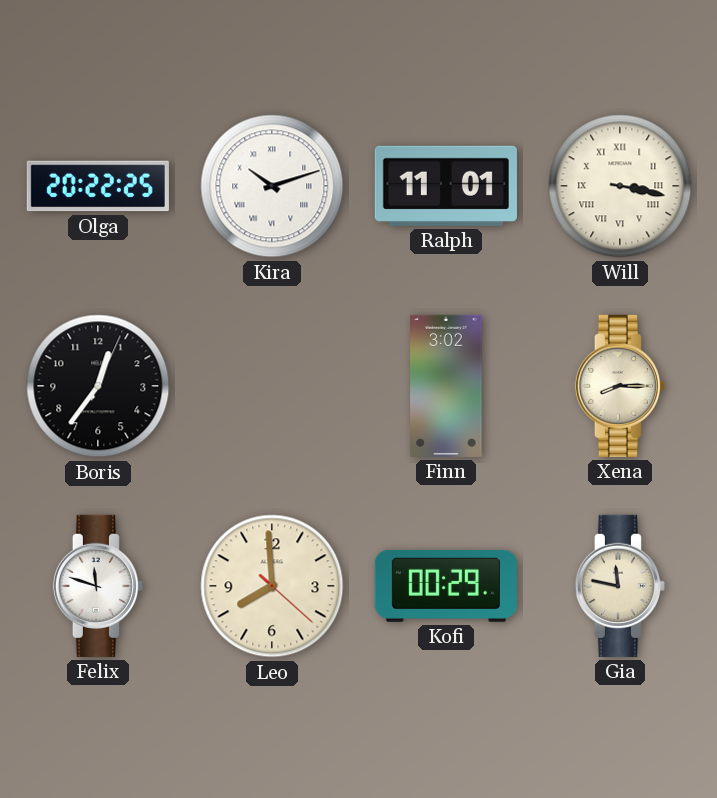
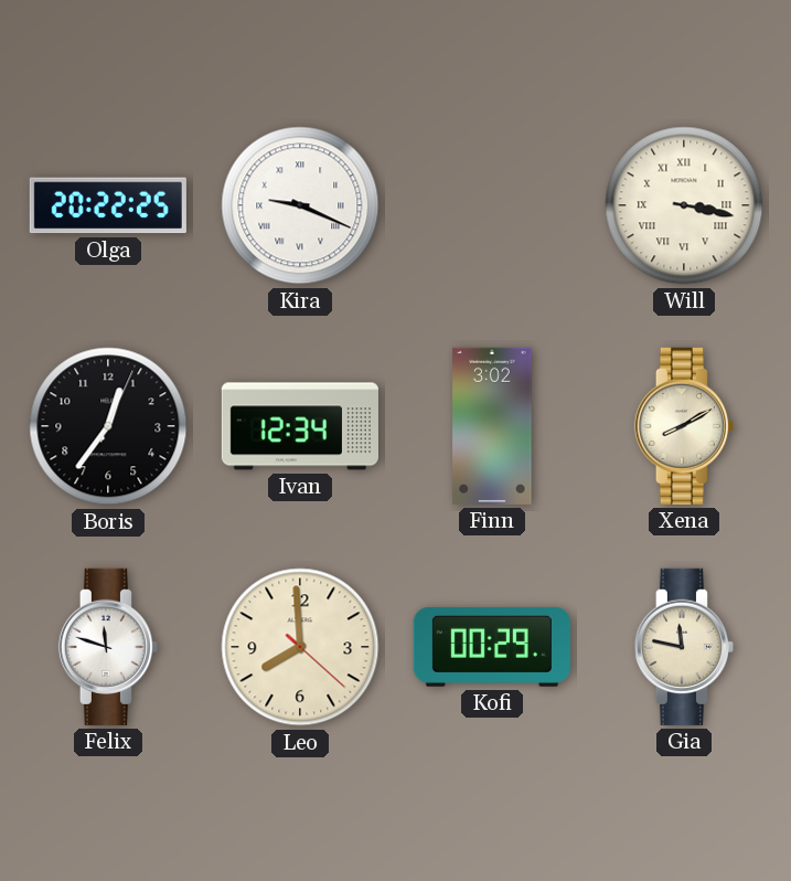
Kira: 10:12 -> 9:19 (300, 205)
Ralph: 11:01 -> none (446, 186)
Ivan: none -> 12:34 (300, 426)
Xena: 8:15 -> 8:10 (684, 426)
